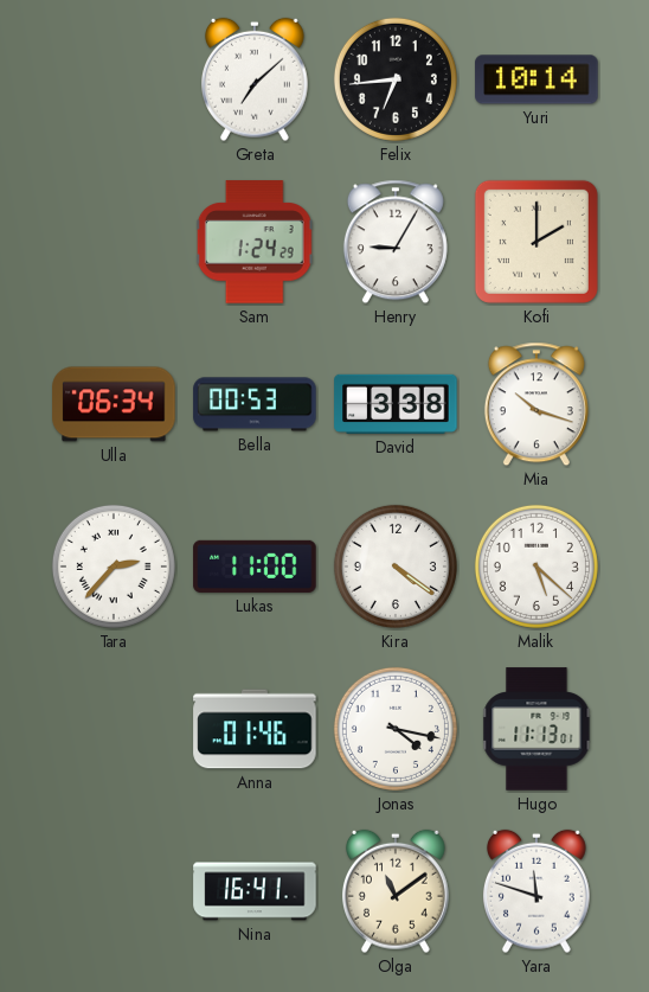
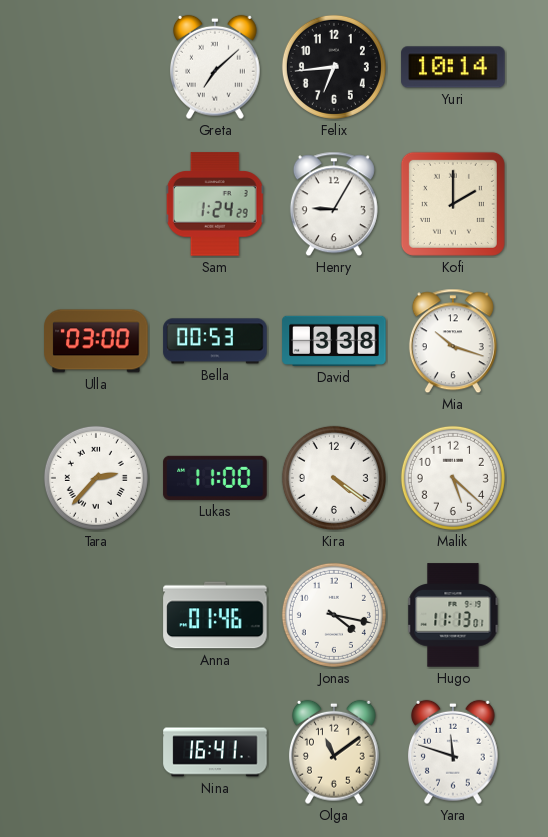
Ulla: 06:34 -> 03:00 (96, 341)
